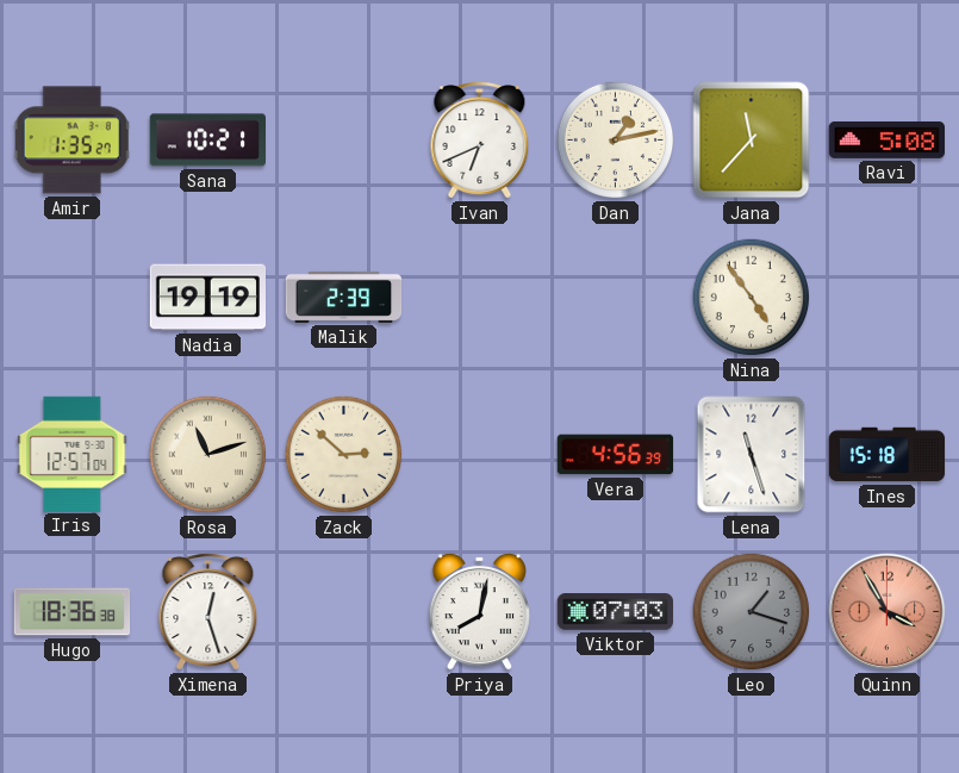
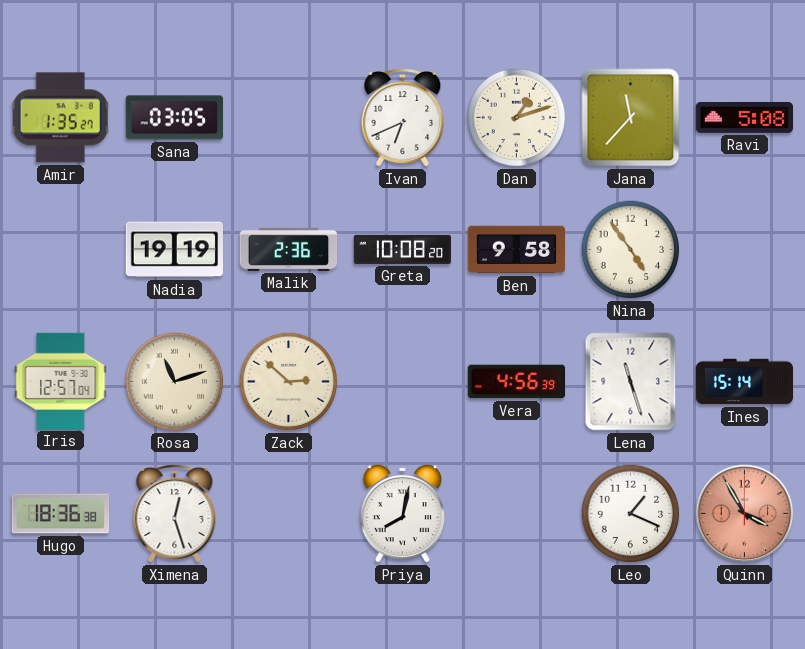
Sana: 10:21 -> 03:05 (174, 118)
Dan: 1:13 -> 1:12 (517, 118)
Malik: 2:39 -> 2:36 (289, 249)
Greta: none -> 10:08 (403, 249)
Ben: none -> 9:58 (517, 250)
Ines: 15:18 -> 15:14 (745, 382)
Viktor: 07:03 -> none (615, 612)
Leo: 1:18 -> 1:19 (631, 514)
Leo dial: grey -> white (631, 514)
